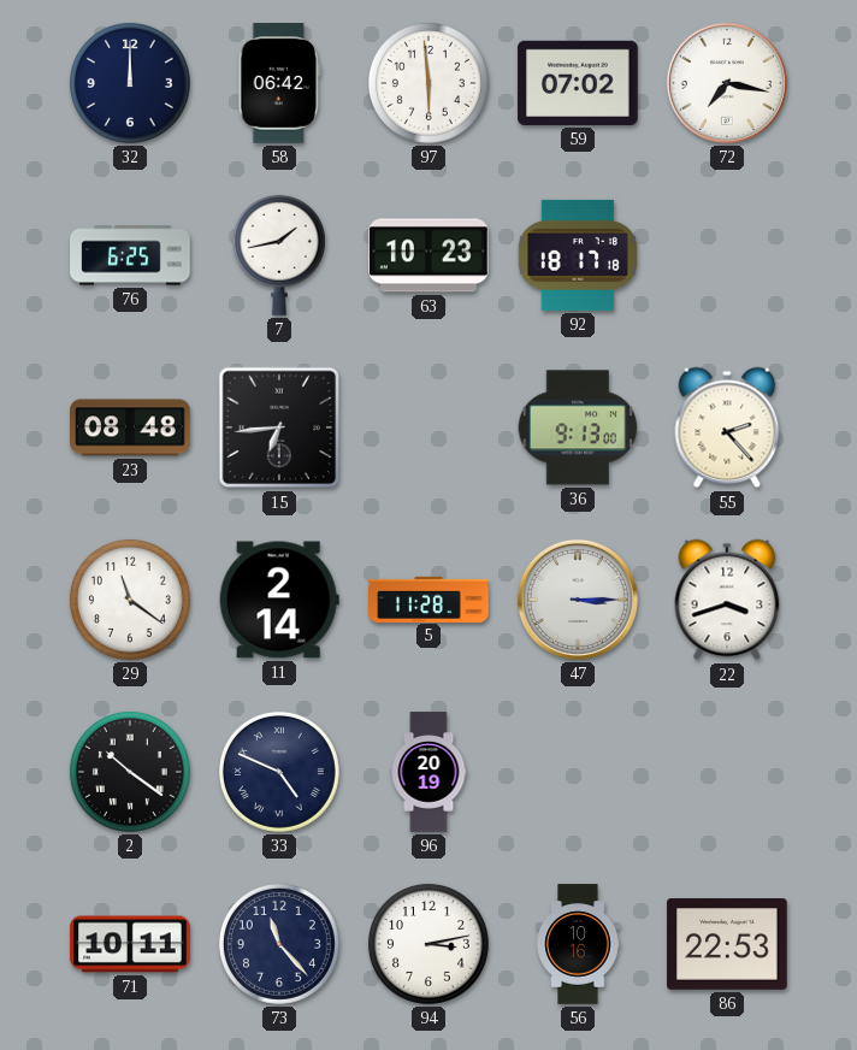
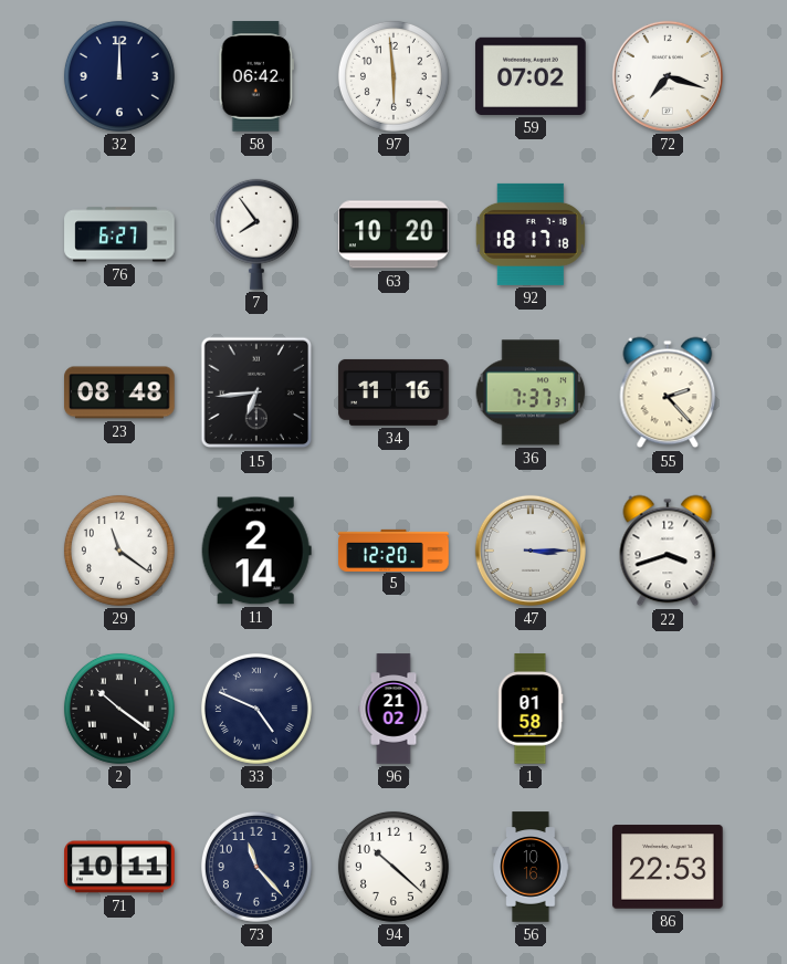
72: 7:17 -> 7:18 (668, 76)
76: 6:25 -> 6:27 (119, 234)
7: 1:43 -> 7:54 (256, 234)
63: 10:23 -> 10:20 (393, 234)
34: none -> 11:16 (393, 392)
36: 9:13 -> 7:37 (531, 392)
5: 11:28 -> 12:20 (393, 549)
96: 20:19 -> 21:02 (393, 709)
1: none -> 01:58 (531, 709)
94: 3:13 -> 10:22 (393, 867)
